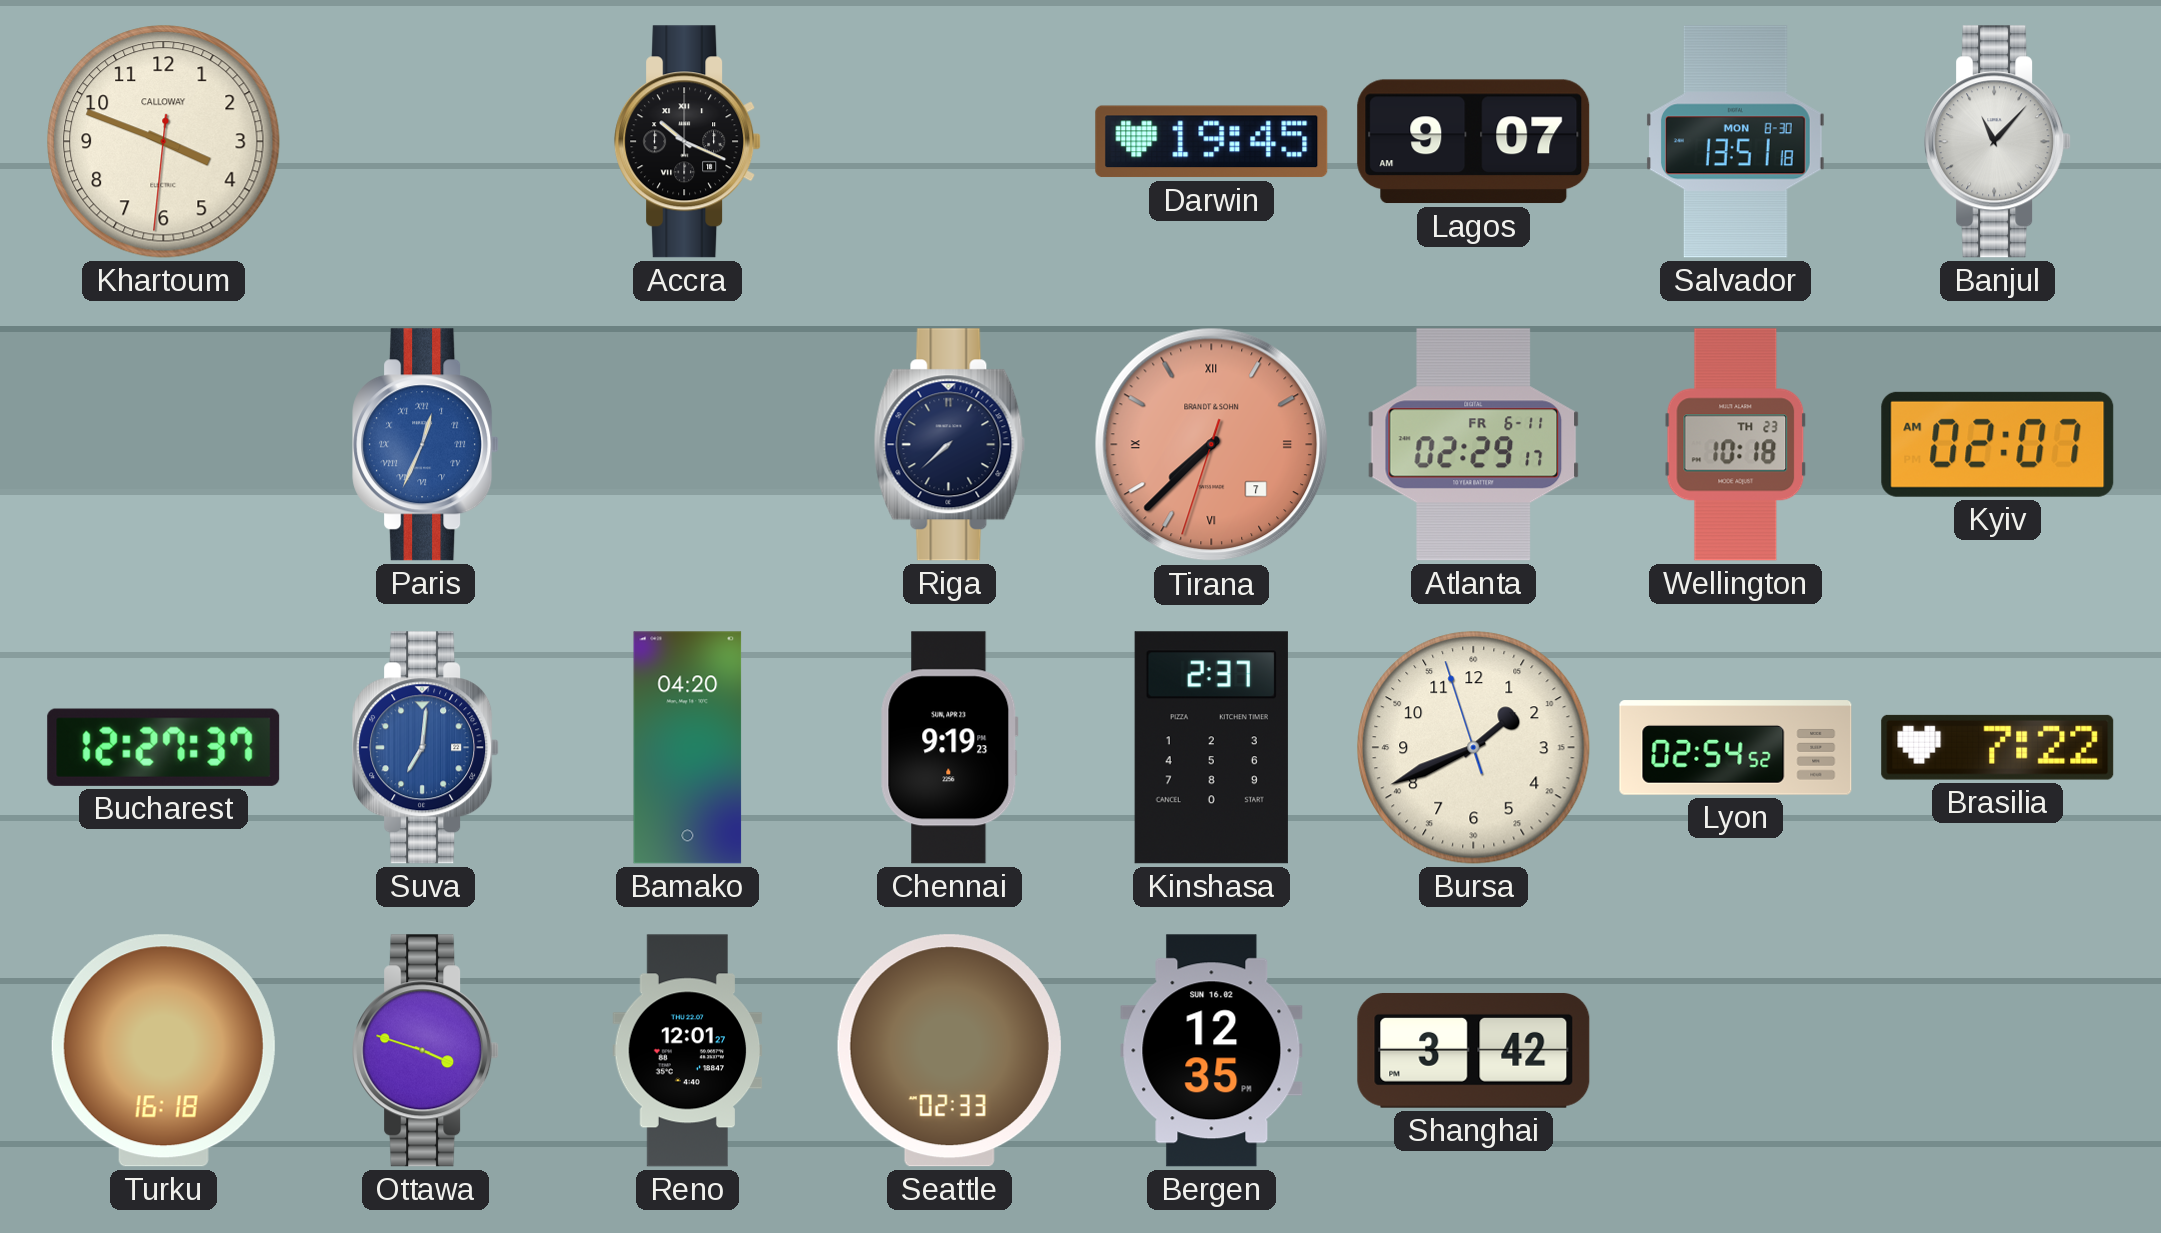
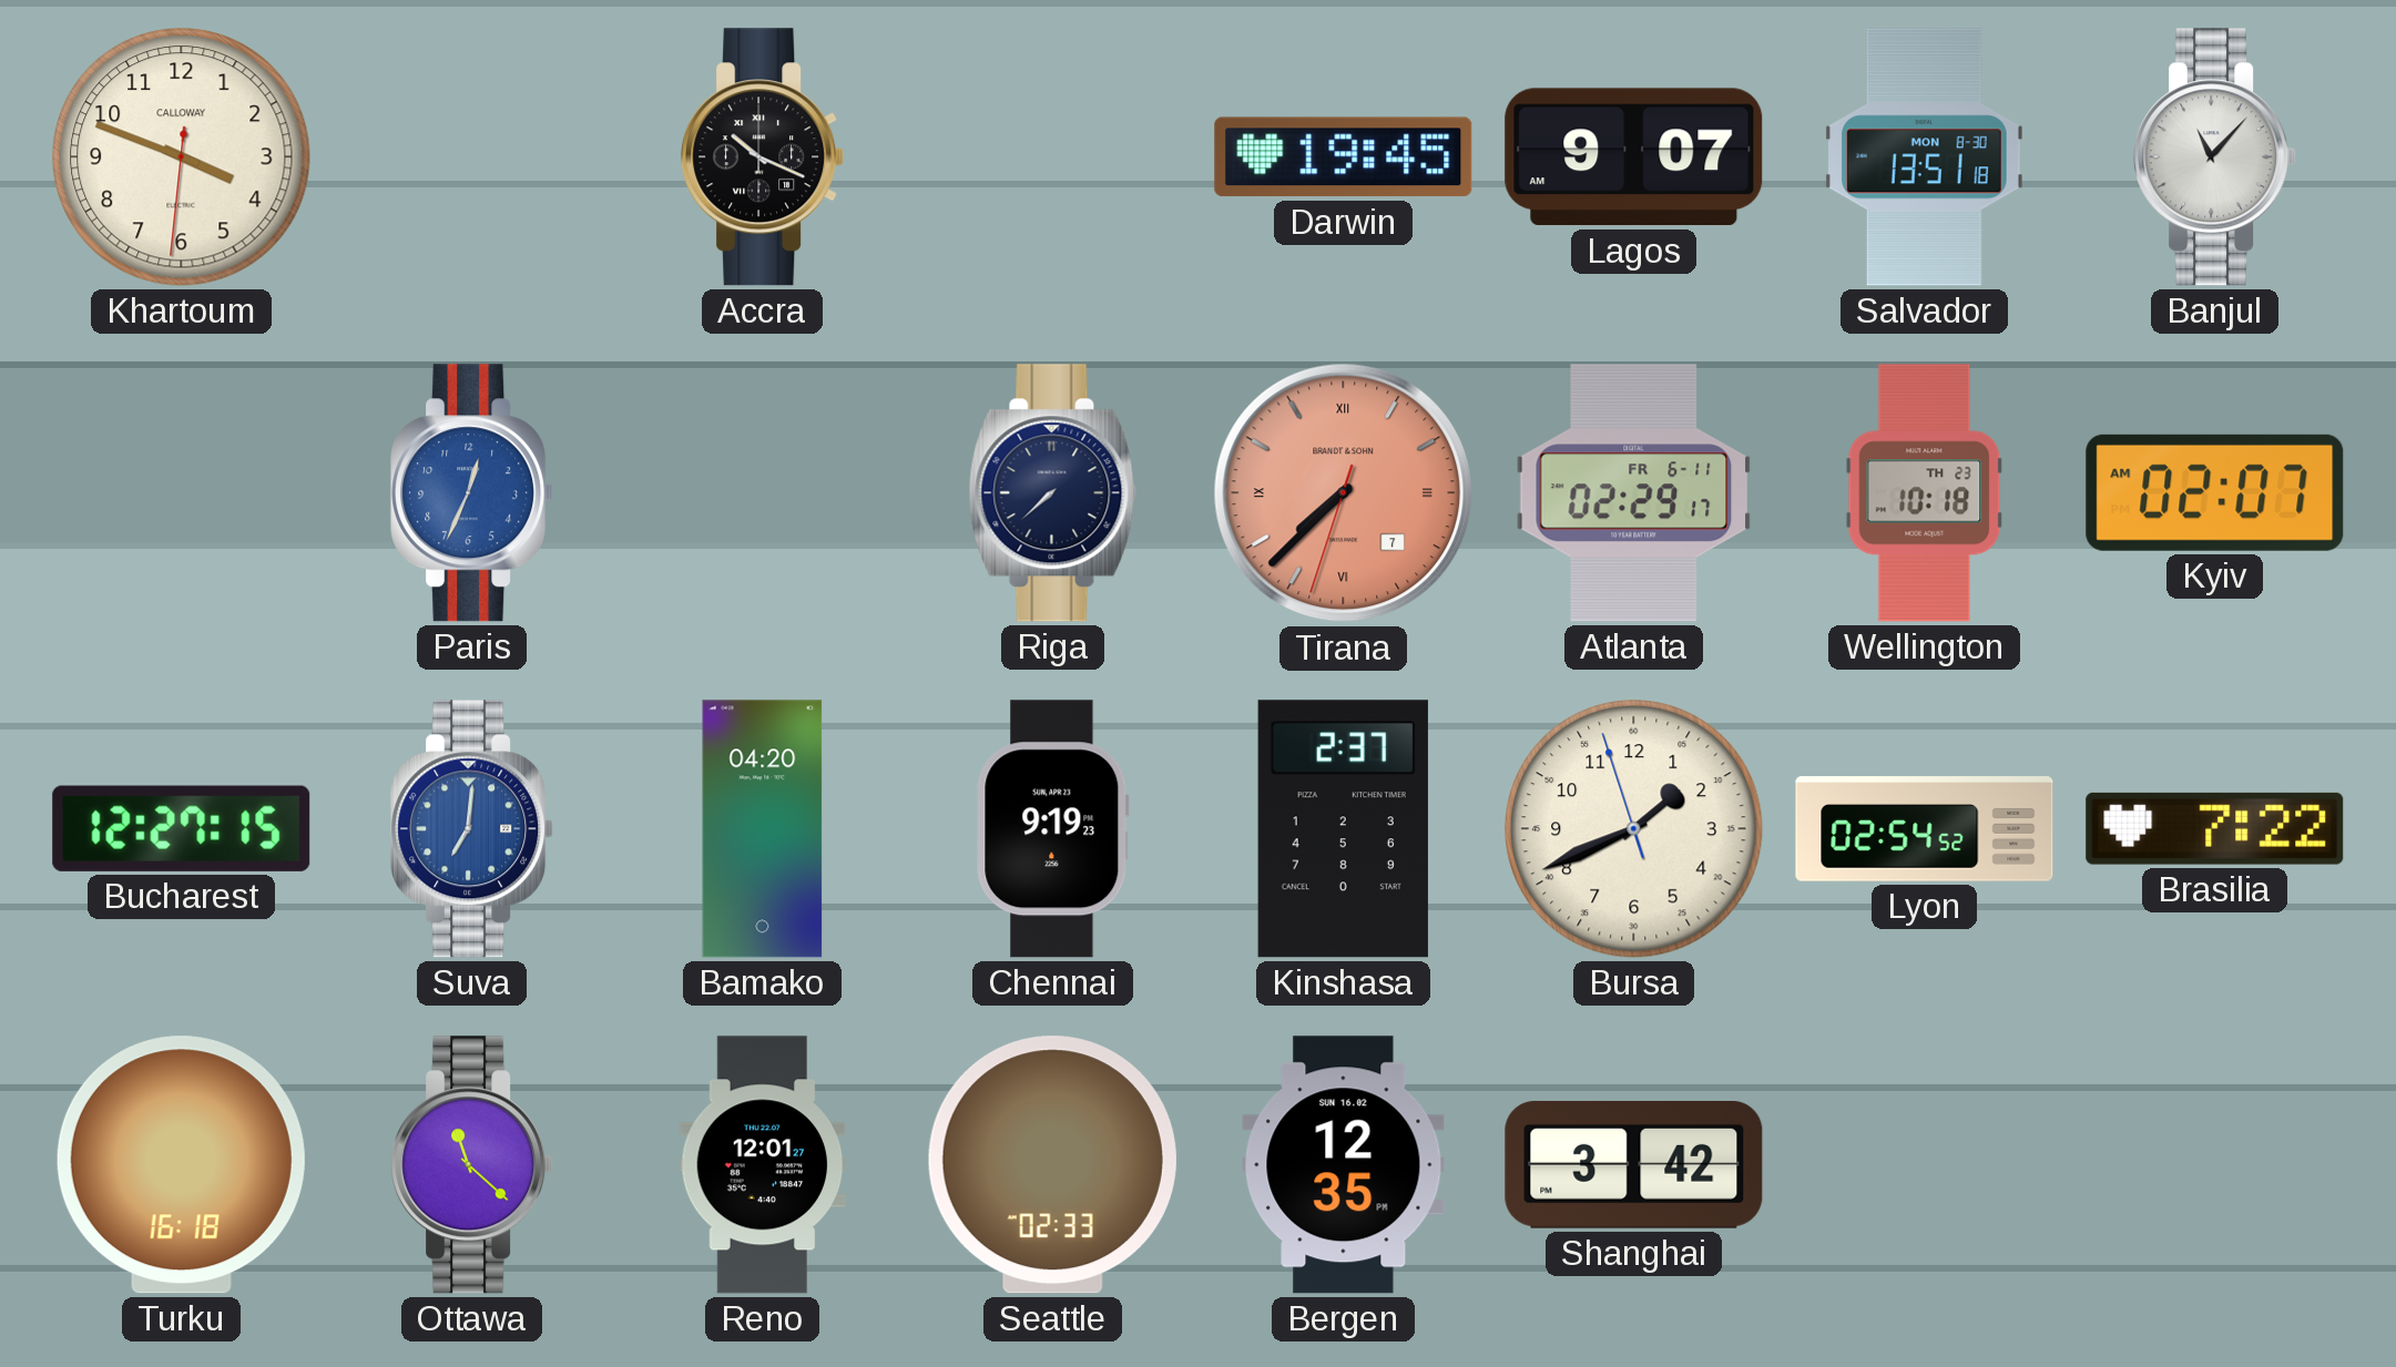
Paris numerals: Roman -> Arabic (472, 493)
Bucharest: 12:27:37 -> 12:27:15 (182, 828)
Ottawa: 3:48 -> 11:22 (472, 1165)
